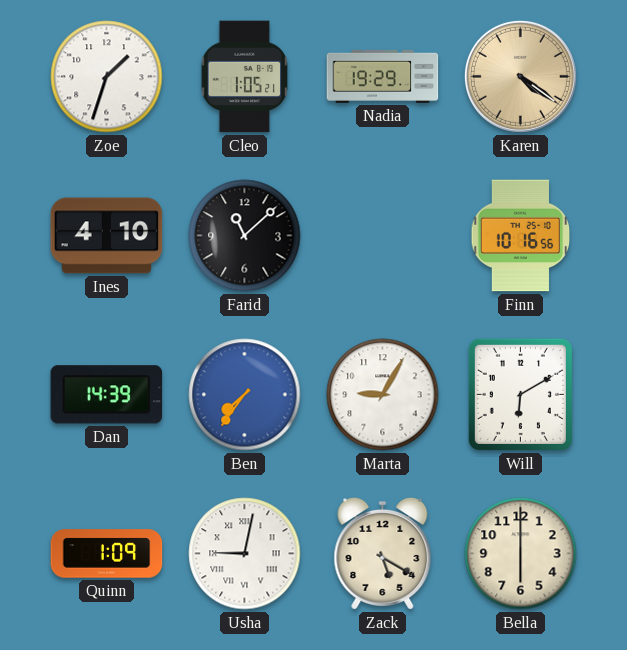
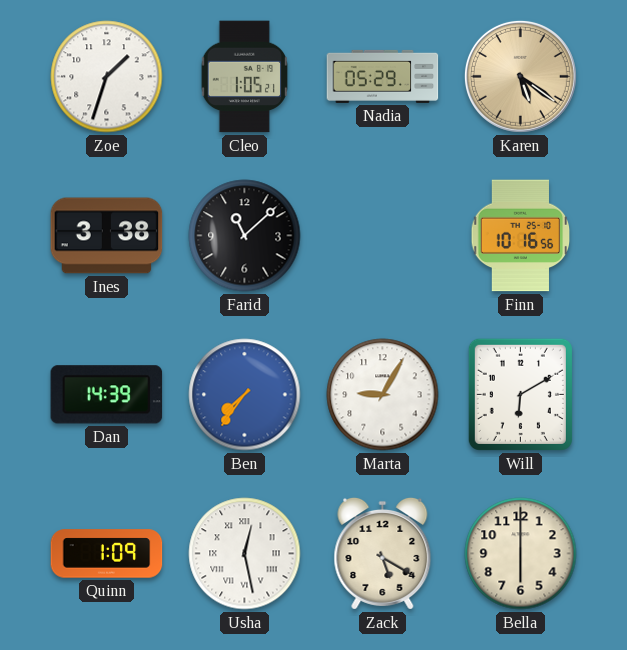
Nadia: 19:29 -> 05:29 (383, 76)
Karen: 4:21 -> 5:21 (520, 76)
Ines: 4:10 -> 3:38 (107, 236)
Usha: 9:02 -> 12:28 (245, 554)
